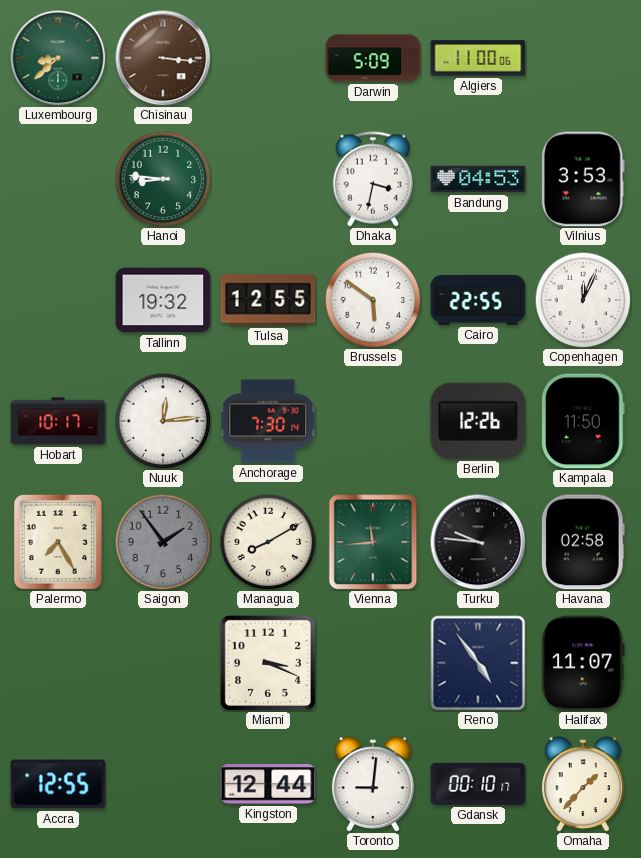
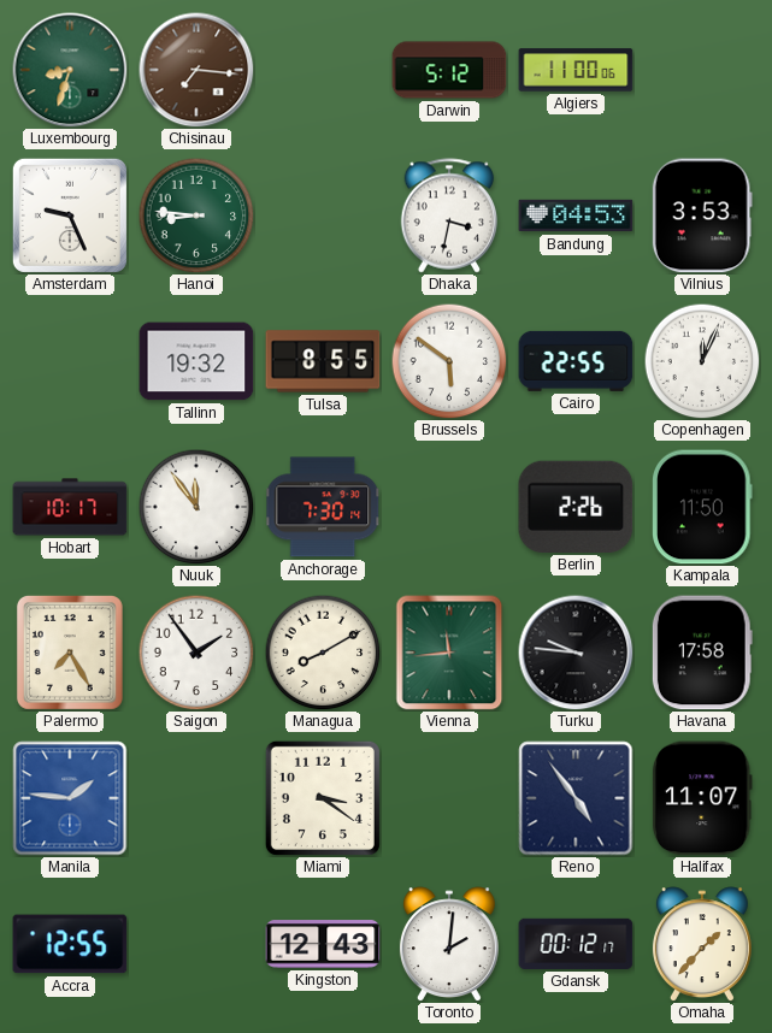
Luxembourg: 8:38 -> 8:33 (70, 70)
Chisinau: 3:16 -> 7:16 (196, 70)
Darwin: 5:09 -> 5:12 (449, 70)
Amsterdam: none -> 9:26 (70, 216)
Tulsa: 12:55 -> 8:55 (323, 361)
Nuuk: 12:14 -> 11:54 (196, 507)
Berlin: 12:26 -> 2:26 (576, 507)
Saigon dial: grey -> white (196, 653)
Havana: 02:58 -> 17:58 (702, 653)
Manila: none -> 1:46 (70, 798)
Miami: 3:19 -> 3:21 (323, 798)
Kingston: 12:44 -> 12:43 (323, 944)
Toronto: 9:01 -> 2:01 (449, 944)
Gdansk: 00:10 -> 00:12 (576, 944)
